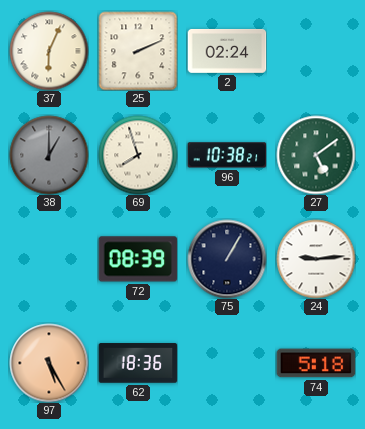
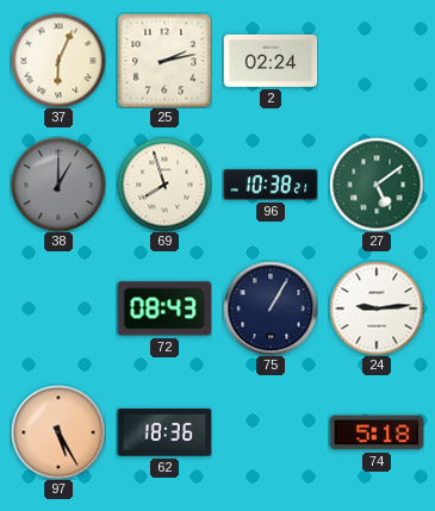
25: 2:11 -> 2:13 (164, 61)
72: 08:39 -> 08:43 (164, 309)
